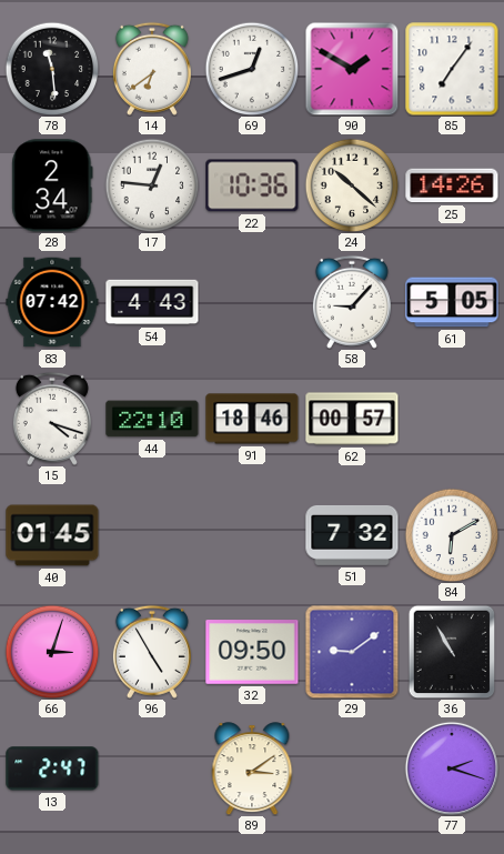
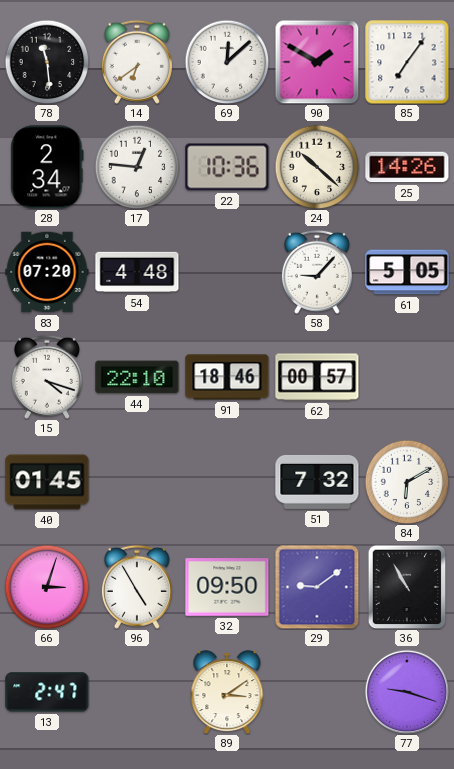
69: 12:42 -> 12:08 (227, 62)
83: 07:42 -> 07:20 (47, 272)
54: 4:43 -> 4:48 (137, 272)
77: 2:18 -> 9:18 (406, 691)
